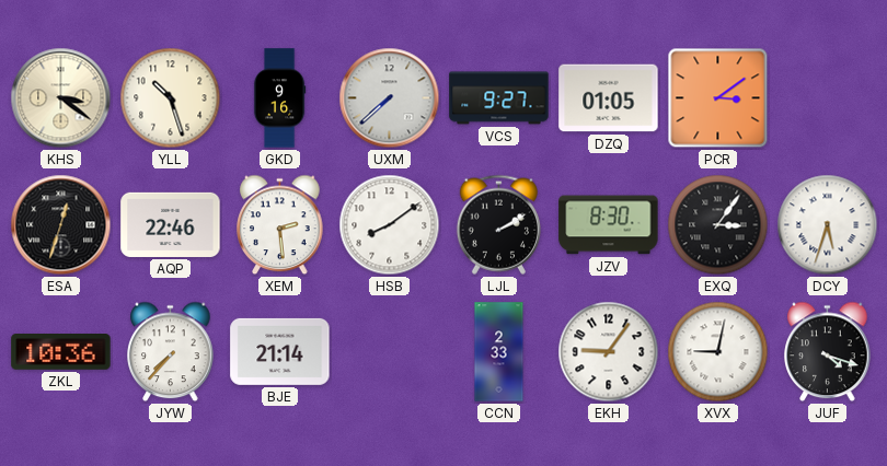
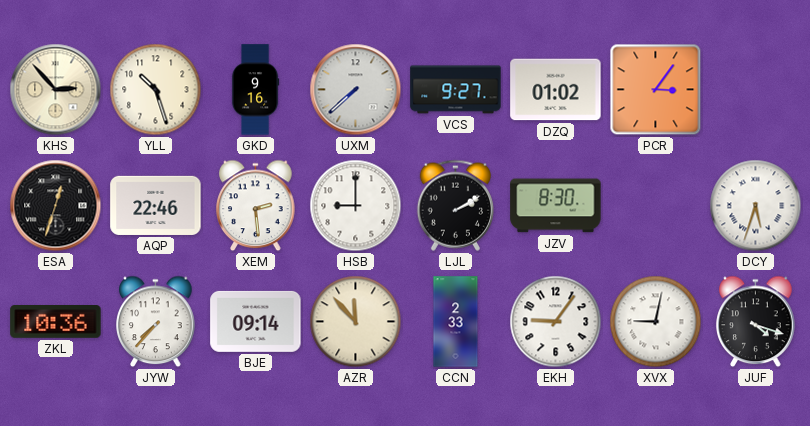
KHS: 3:21 -> 2:53 (56, 90)
DZQ: 01:05 -> 01:02 (556, 90)
PCR: 3:09 -> 3:06 (656, 90)
HSB: 8:09 -> 9:00 (356, 206)
EXQ: 3:06 -> none (718, 225)
BJE: 21:14 -> 09:14 (256, 321)
AZR: none -> 11:53 (356, 322)
